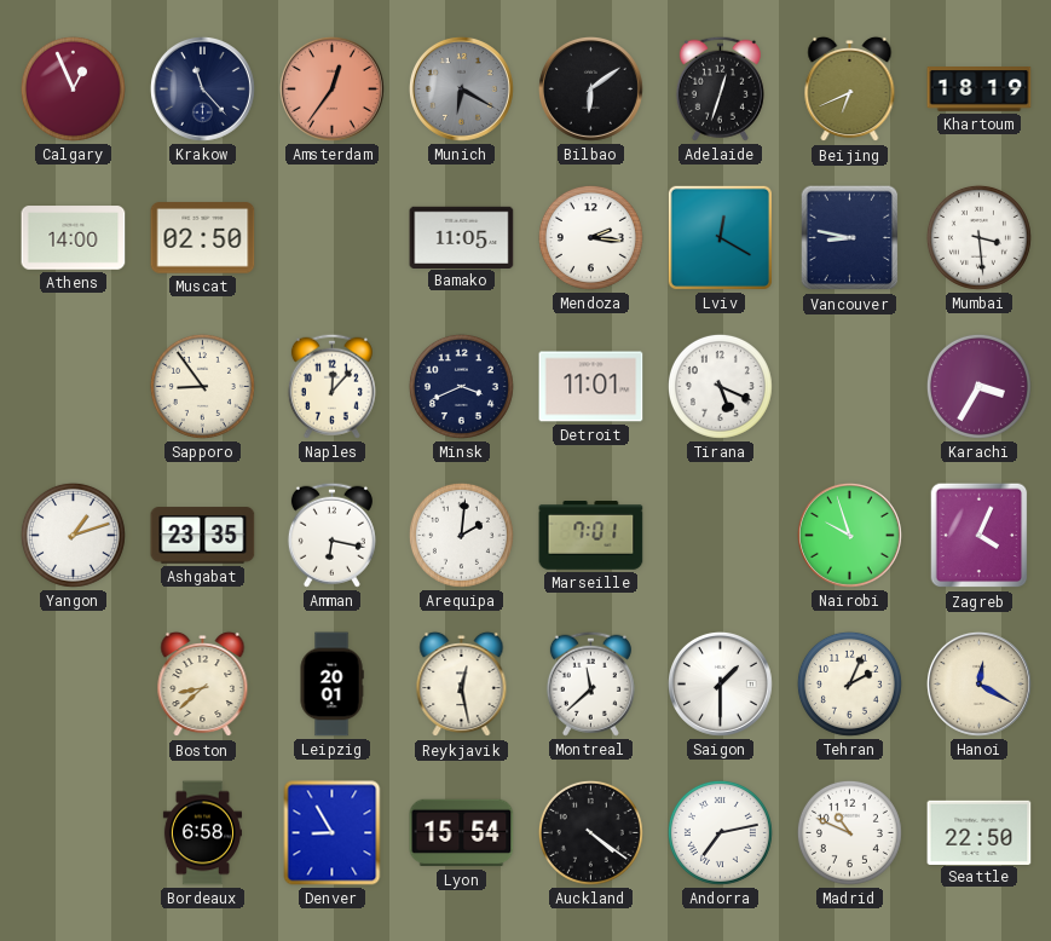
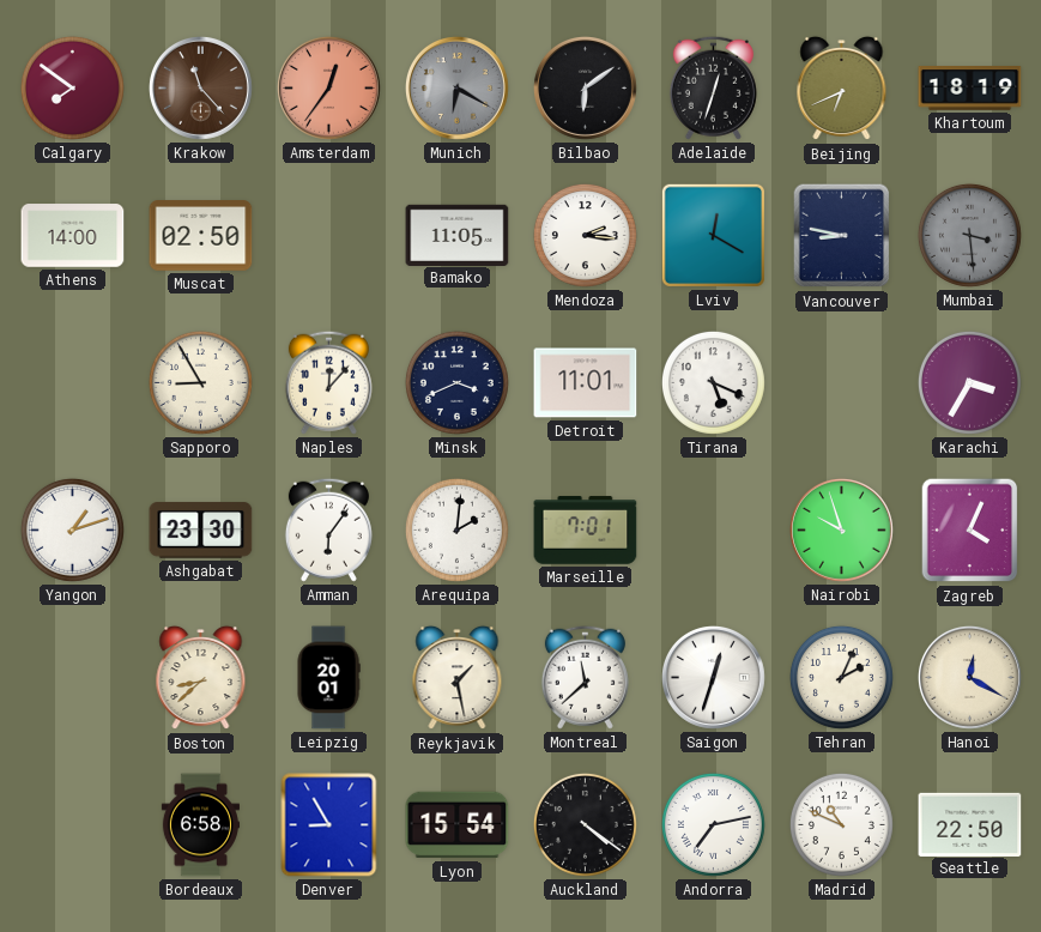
Calgary: 12:56 -> 7:51 (72, 87)
Krakow dial: navy -> brown (200, 87)
Mumbai dial: white -> grey (969, 235)
Sapporo: 8:54 -> 8:55 (200, 382)
Ashgabat: 23:35 -> 23:30 (201, 531)
Amman: 6:17 -> 6:06 (328, 529)
Reykjavik: 12:28 -> 1:28 (458, 678)
Saigon: 1:30 -> 12:33 (713, 677)
